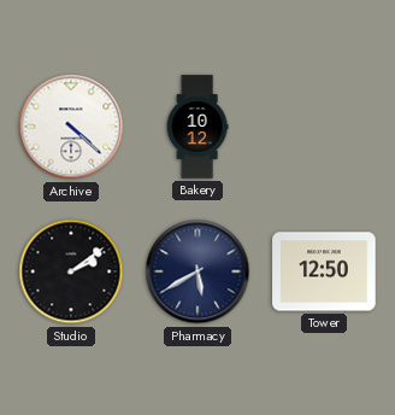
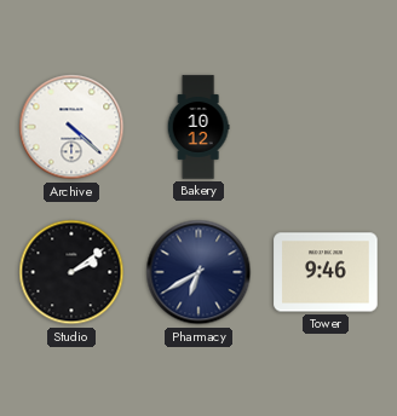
Pharmacy: 5:40 -> 6:40 (198, 272)
Tower: 12:50 -> 9:46 (326, 272)
